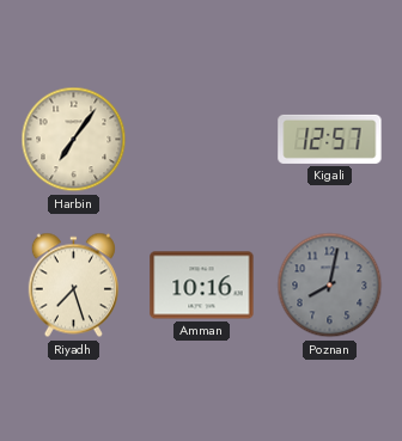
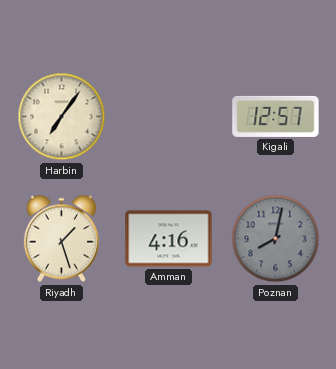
Riyadh: 7:27 -> 1:27 (61, 239)
Amman: 10:16 -> 4:16 (169, 239)
